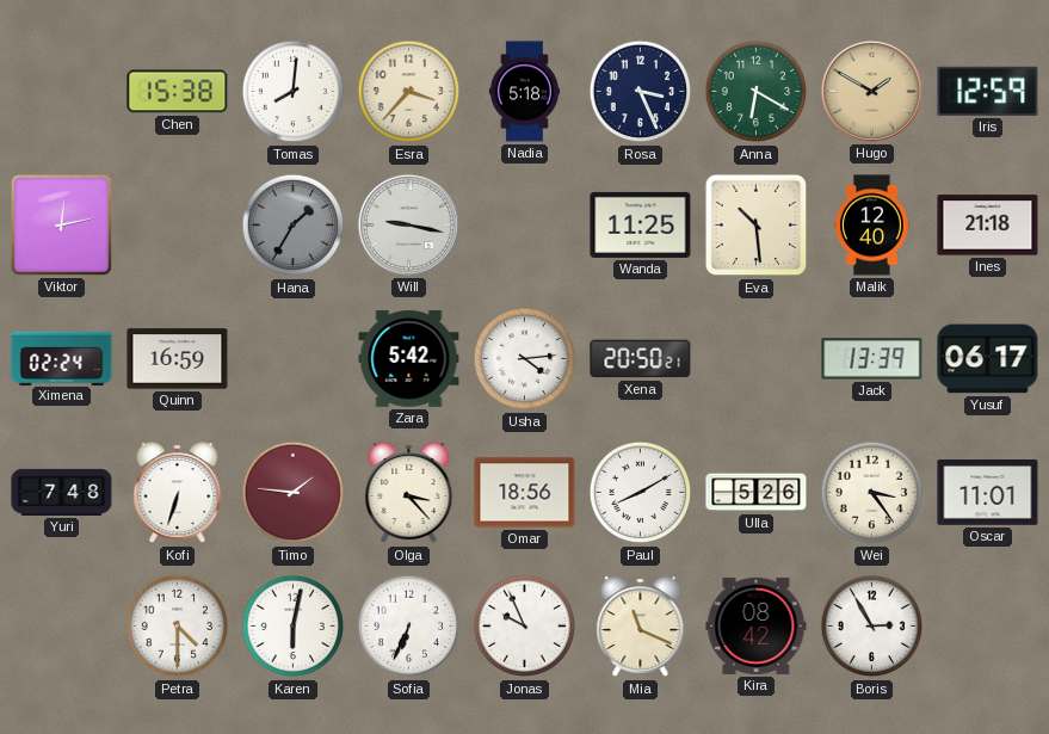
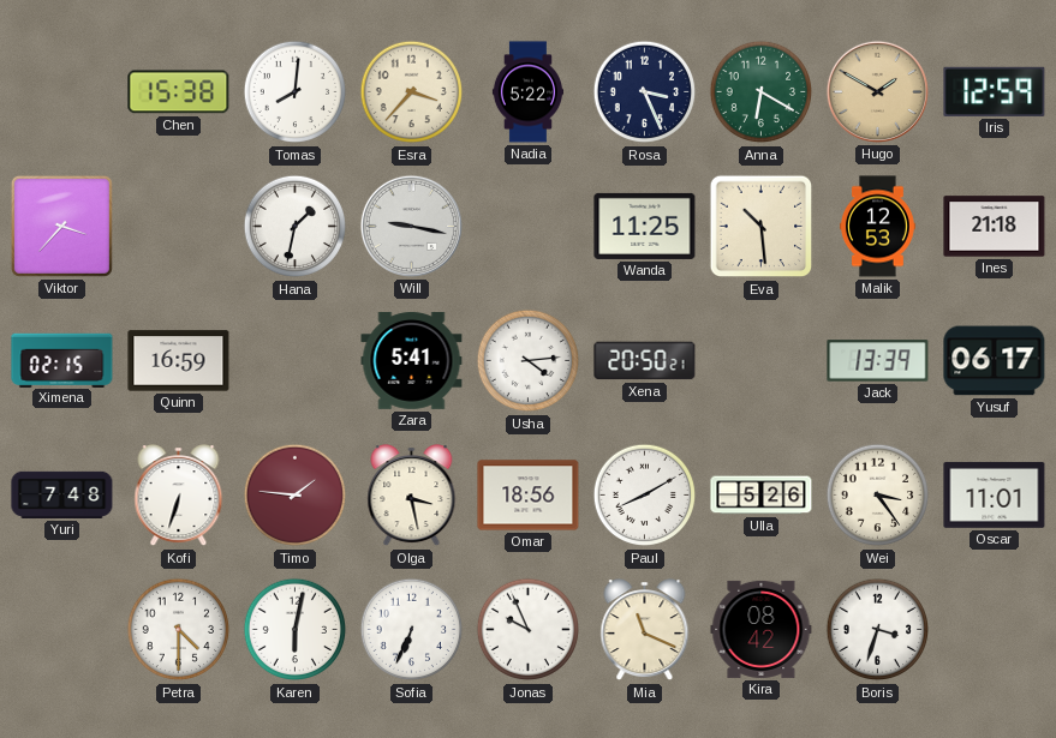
Nadia: 5:18 -> 5:22 (527, 92)
Viktor: 12:13 -> 3:37 (61, 226)
Hana: 1:35 -> 1:32 (296, 227)
Hana dial: grey -> white (296, 227)
Malik: 12:40 -> 12:53 (878, 227)
Ximena: 02:24 -> 02:15 (62, 360)
Zara: 5:42 -> 5:41 (412, 361)
Olga: 3:23 -> 3:28 (412, 496)
Boris: 2:55 -> 3:33 (878, 630)
